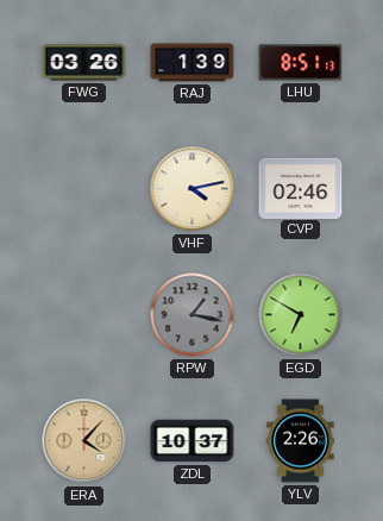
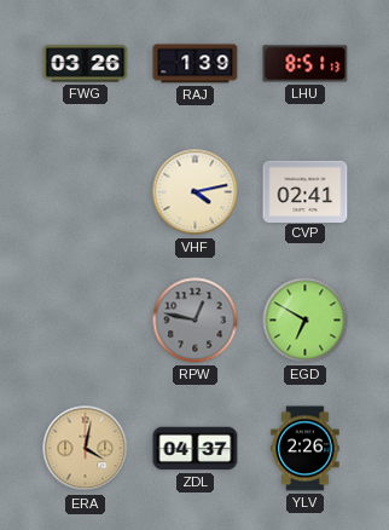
CVP: 02:46 -> 02:41 (306, 191)
RPW: 1:17 -> 12:47 (196, 321)
ERA: 4:07 -> 4:02 (86, 449)
ZDL: 10:37 -> 04:37 (196, 449)
